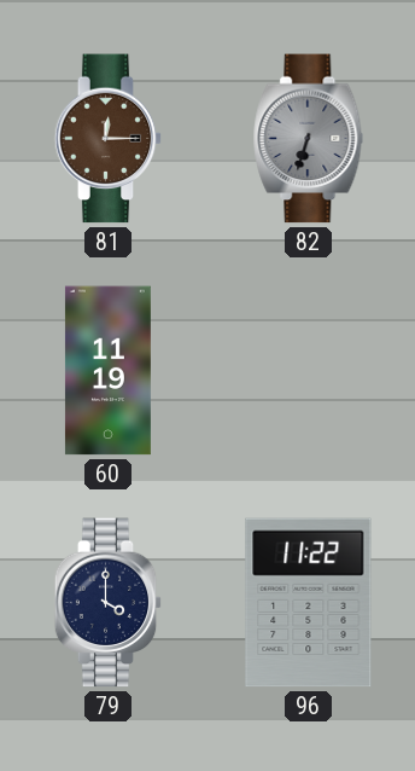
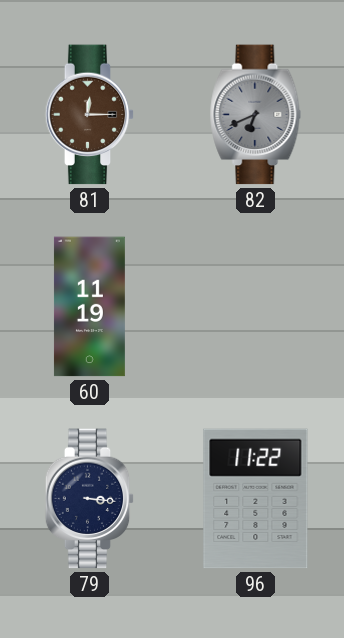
82: 6:33 -> 6:41 (256, 115)
79: 4:00 -> 3:16 (90, 499)
